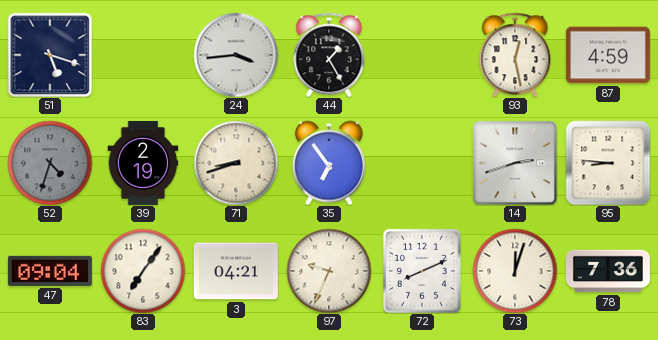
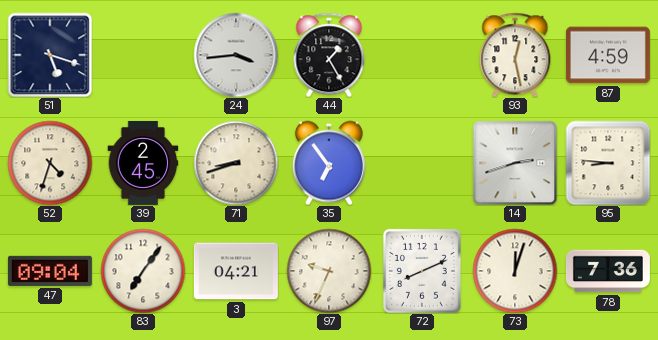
52 dial: grey -> cream (50, 163)
39: 2:19 -> 2:45 (143, 163)
